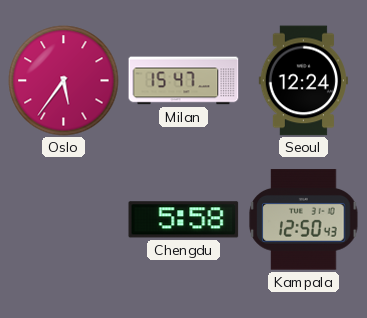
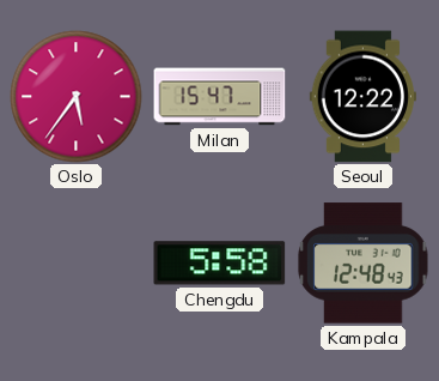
Seoul: 12:24 -> 12:22 (362, 97)
Kampala: 12:50 -> 12:48 (364, 264)
